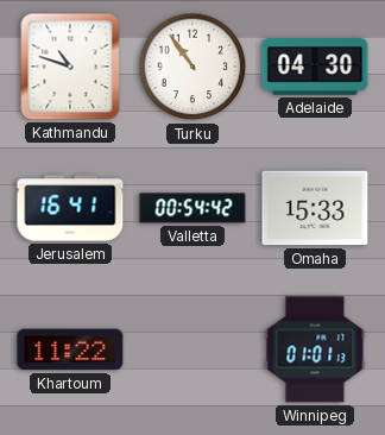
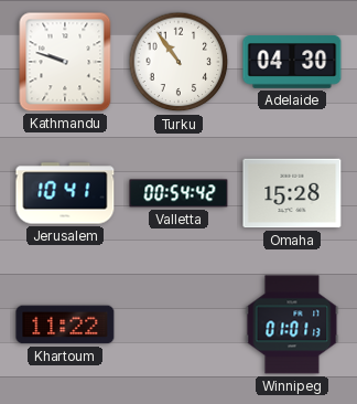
Kathmandu: 10:48 -> 9:48 (65, 62)
Jerusalem: 16:41 -> 10:41 (65, 193)
Omaha: 15:33 -> 15:28 (292, 193)
